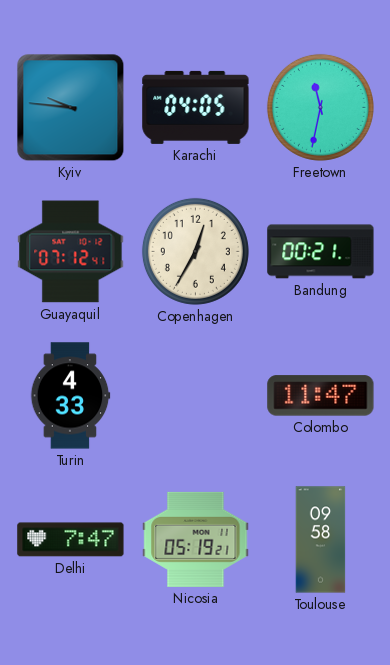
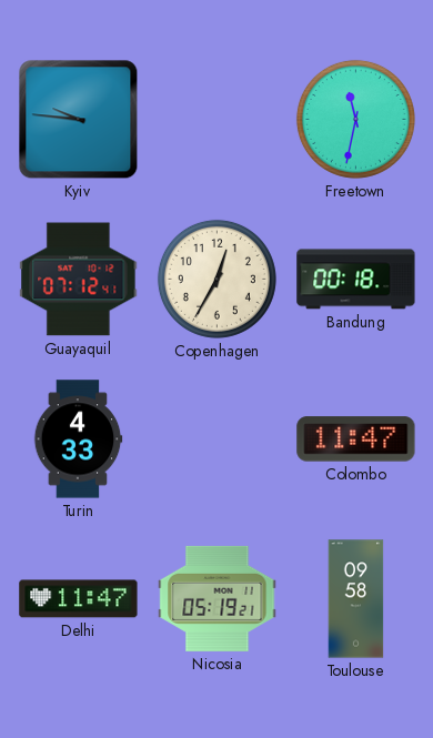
Karachi: 04:05 -> none (196, 107)
Bandung: 00:21 -> 00:18 (356, 280)
Delhi: 7:47 -> 11:47 (79, 599)
